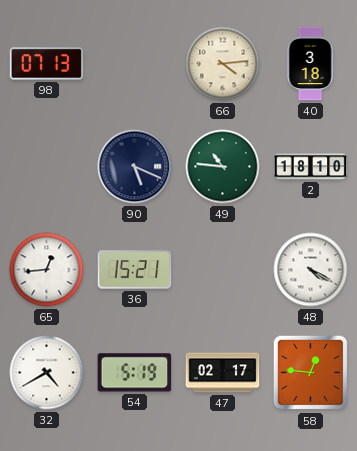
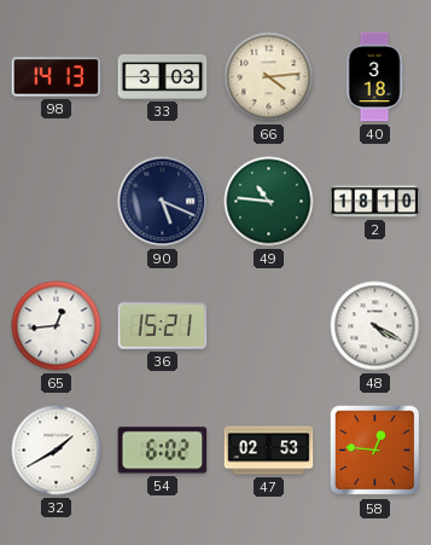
98: 07:13 -> 14:13 (57, 77)
33: none -> 3:03 (163, 76)
32: 4:40 -> 1:40 (57, 451)
54: 5:19 -> 6:02 (163, 451)
47: 02:17 -> 02:53 (269, 451)
